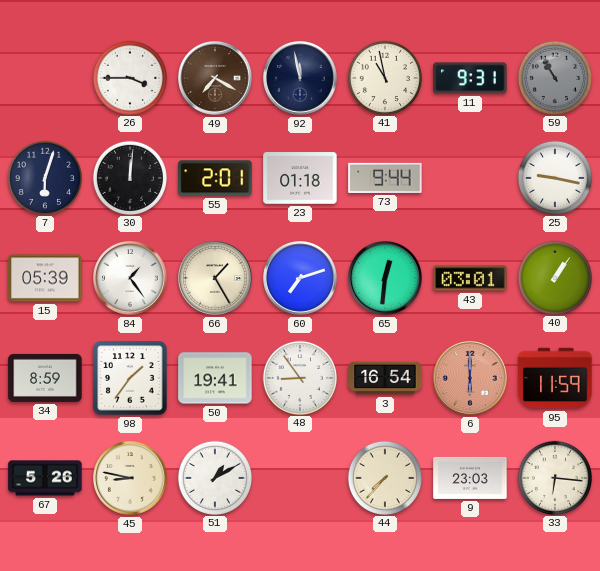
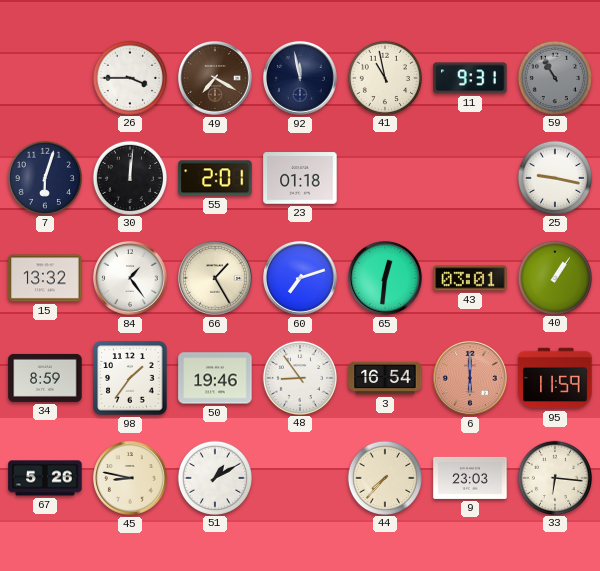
73: 9:44 -> none (385, 178)
15: 05:39 -> 13:32 (45, 278)
50: 19:41 -> 19:46 (215, 378)
